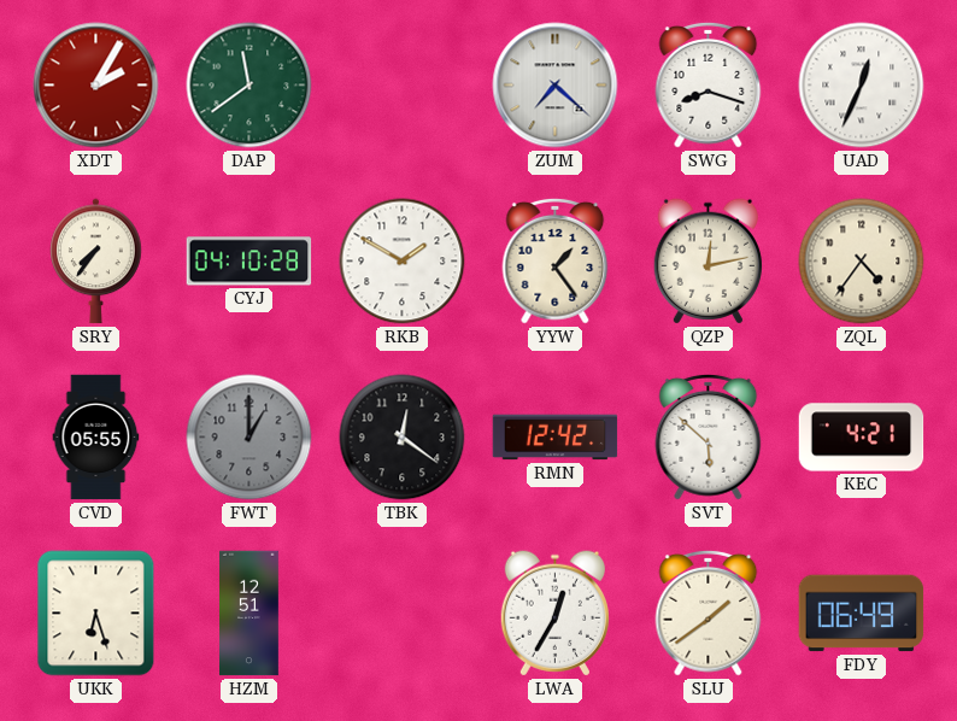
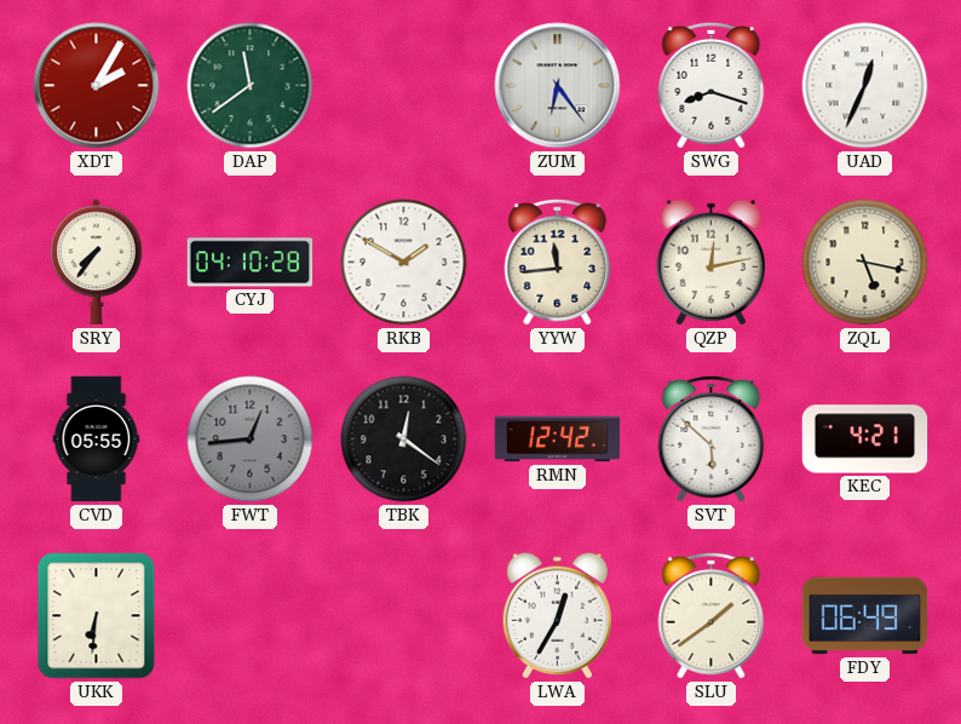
ZUM: 7:22 -> 6:24 (558, 86)
YYW: 1:24 -> 11:44 (558, 262)
ZQL: 4:36 -> 5:17 (865, 263)
FWT: 1:00 -> 12:44 (251, 439)
UKK: 6:27 -> 6:31 (97, 616)
HZM: 12:51 -> none (249, 614)
